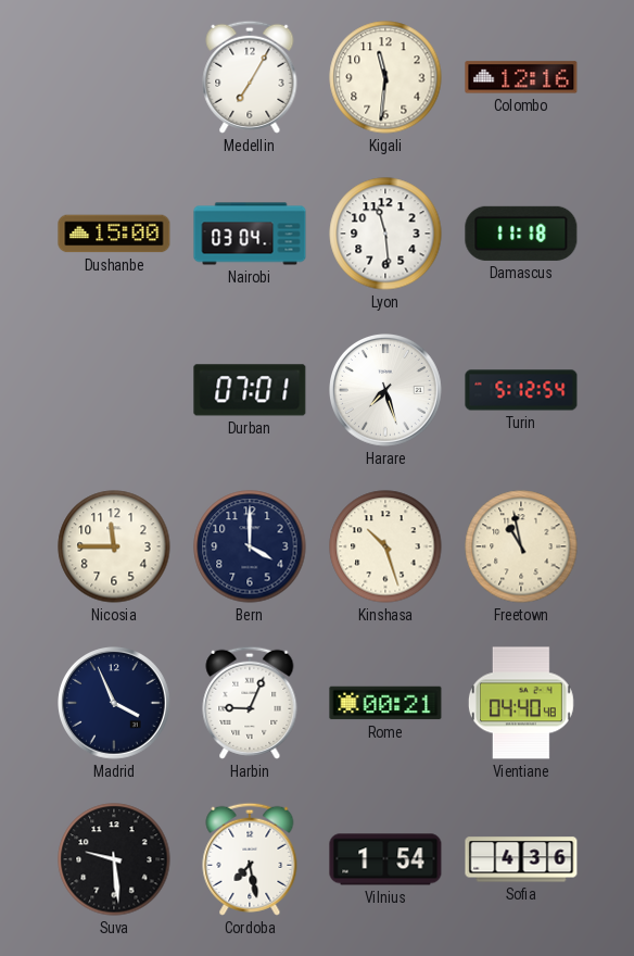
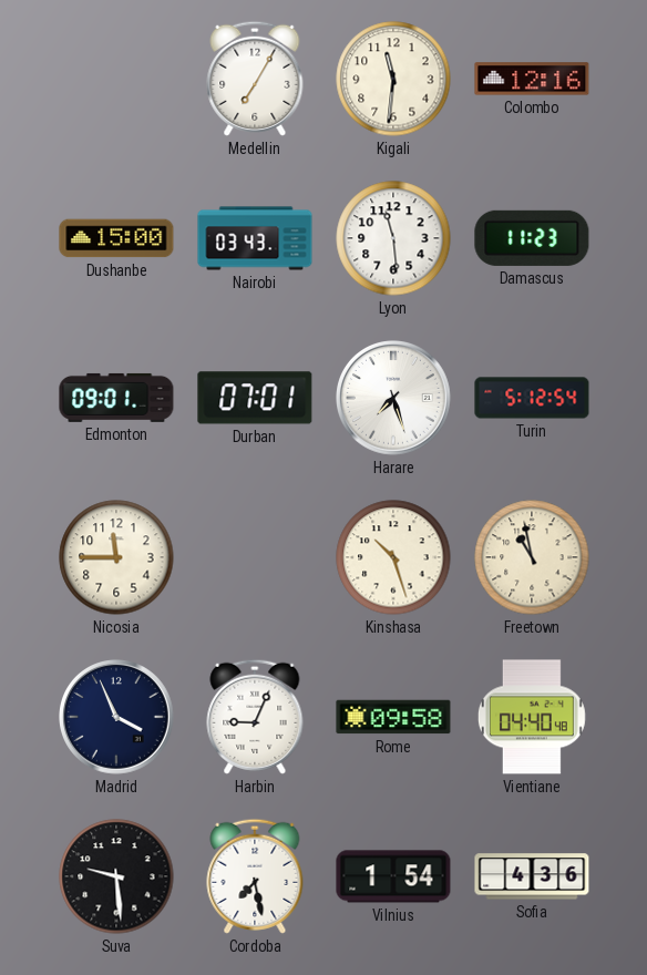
Nairobi: 03:04 -> 03:43 (255, 238)
Damascus: 11:18 -> 11:23 (532, 238)
Edmonton: none -> 09:01 (116, 398)
Bern: 4:00 -> none (250, 546)
Rome: 00:21 -> 09:58 (393, 717)
